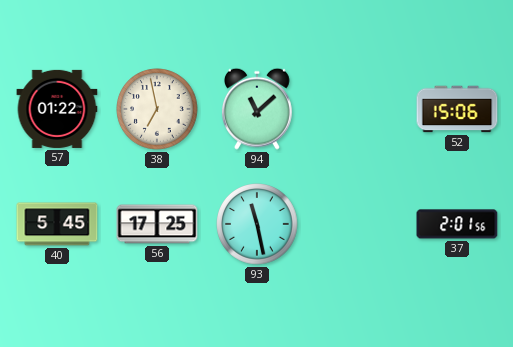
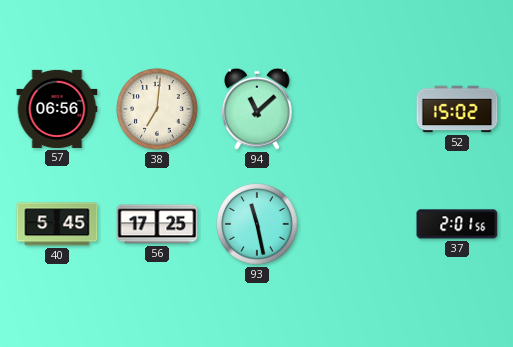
57: 01:22 -> 06:56 (57, 109)
38: 6:58 -> 7:01 (157, 109)
52: 15:06 -> 15:02 (457, 109)
